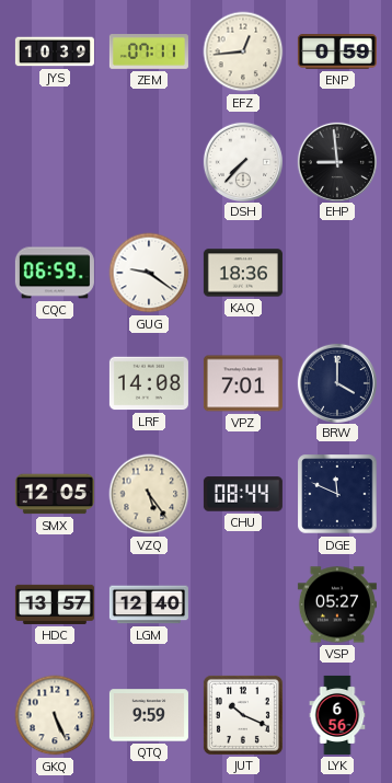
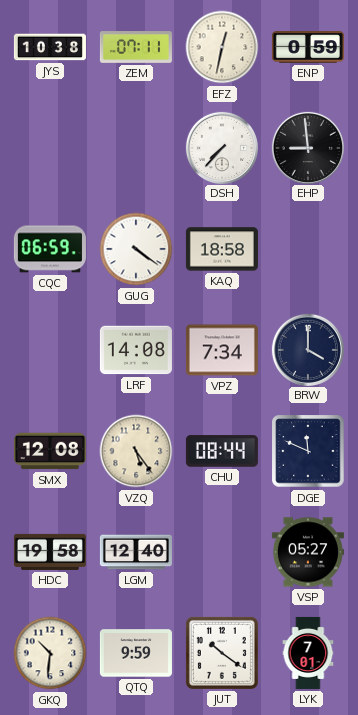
JYS: 10:39 -> 10:38 (50, 47)
EFZ: 12:44 -> 12:32 (222, 47)
GUG: 9:21 -> 4:21 (136, 249)
KAQ: 18:36 -> 18:58 (222, 249)
VPZ: 7:01 -> 7:34 (222, 350)
SMX: 12:05 -> 12:08 (50, 451)
HDC: 13:57 -> 19:58 (50, 552)
GKQ: 5:26 -> 10:31 (50, 653)
JUT: 10:19 -> 10:21 (222, 653)
LYK: 6:56 -> 7:01 (308, 653)
